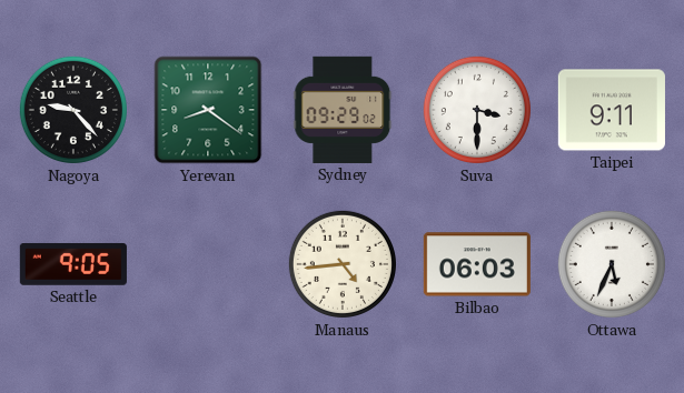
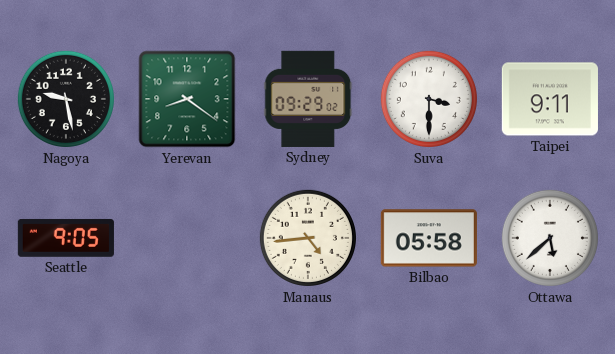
Nagoya: 9:23 -> 9:28 (66, 99)
Bilbao: 06:03 -> 05:58 (429, 238)
Ottawa: 5:34 -> 5:38 (550, 238)
